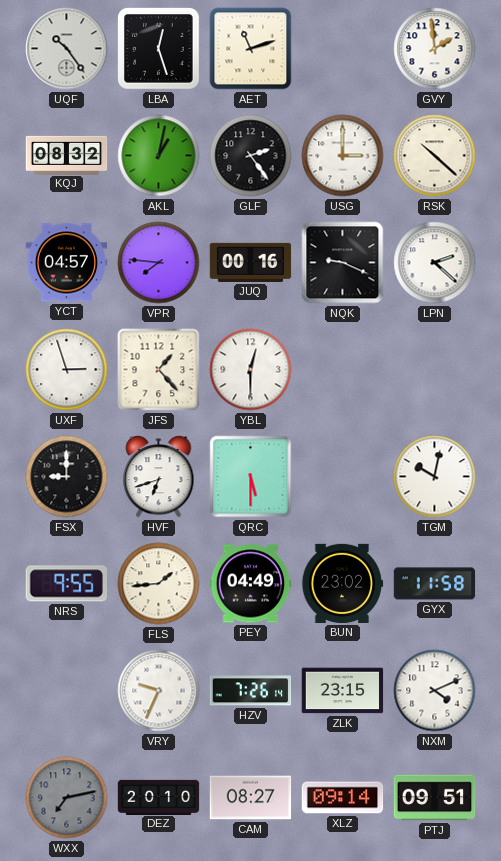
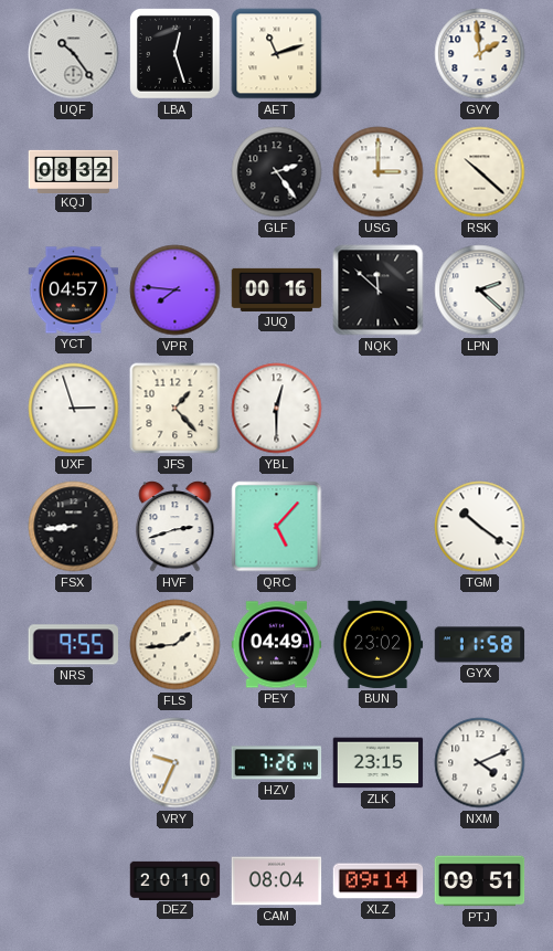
AKL: 1:02 -> none (159, 156)
NQK: 9:19 -> 11:52 (379, 290)
FSX: 9:00 -> 8:44 (74, 527)
HVF: 6:42 -> 2:42 (176, 527)
QRC: 5:30 -> 5:07 (277, 527)
TGM: 10:02 -> 10:21 (480, 527)
WXX: 7:13 -> none (67, 798)
CAM: 08:27 -> 08:04 (277, 881)
